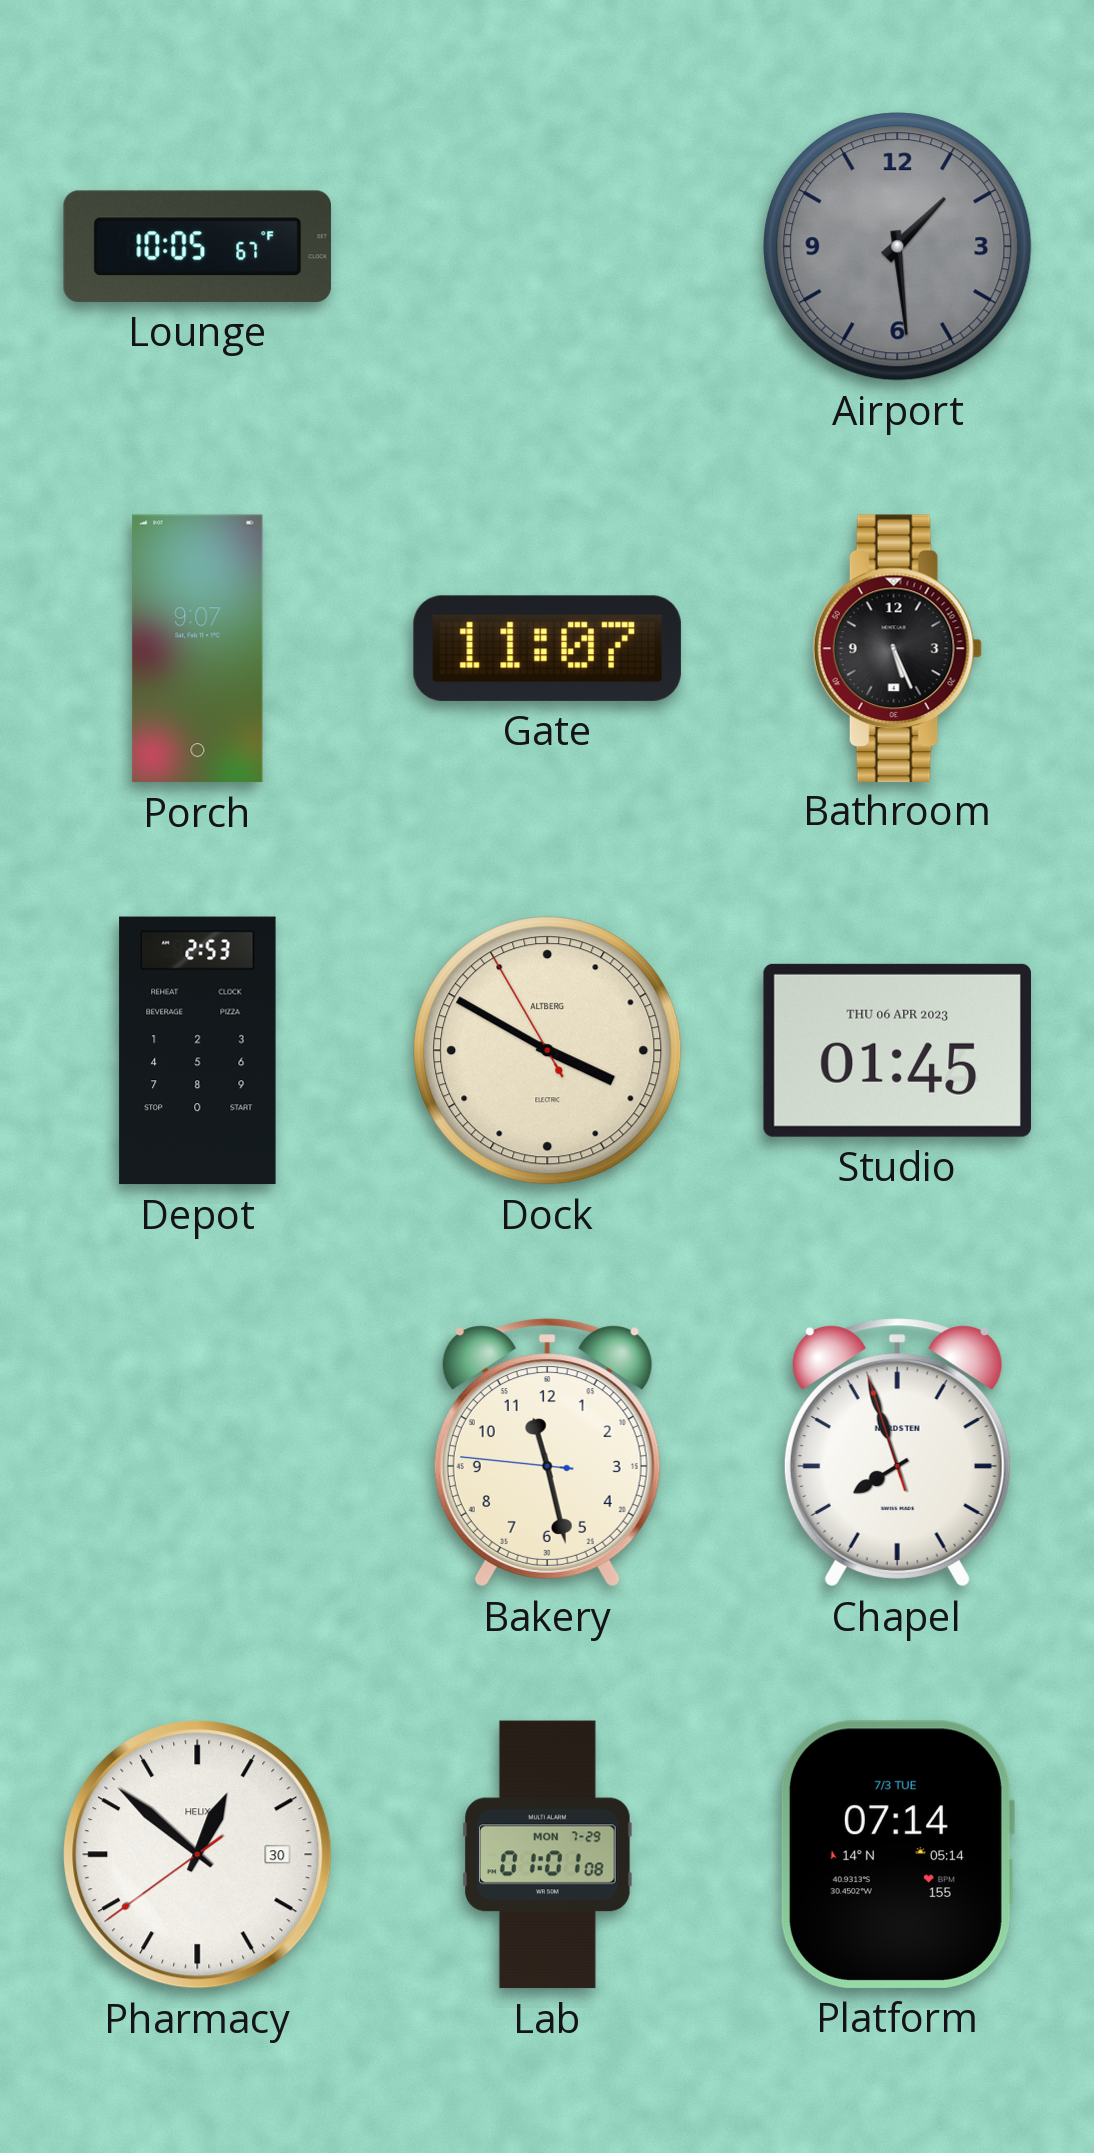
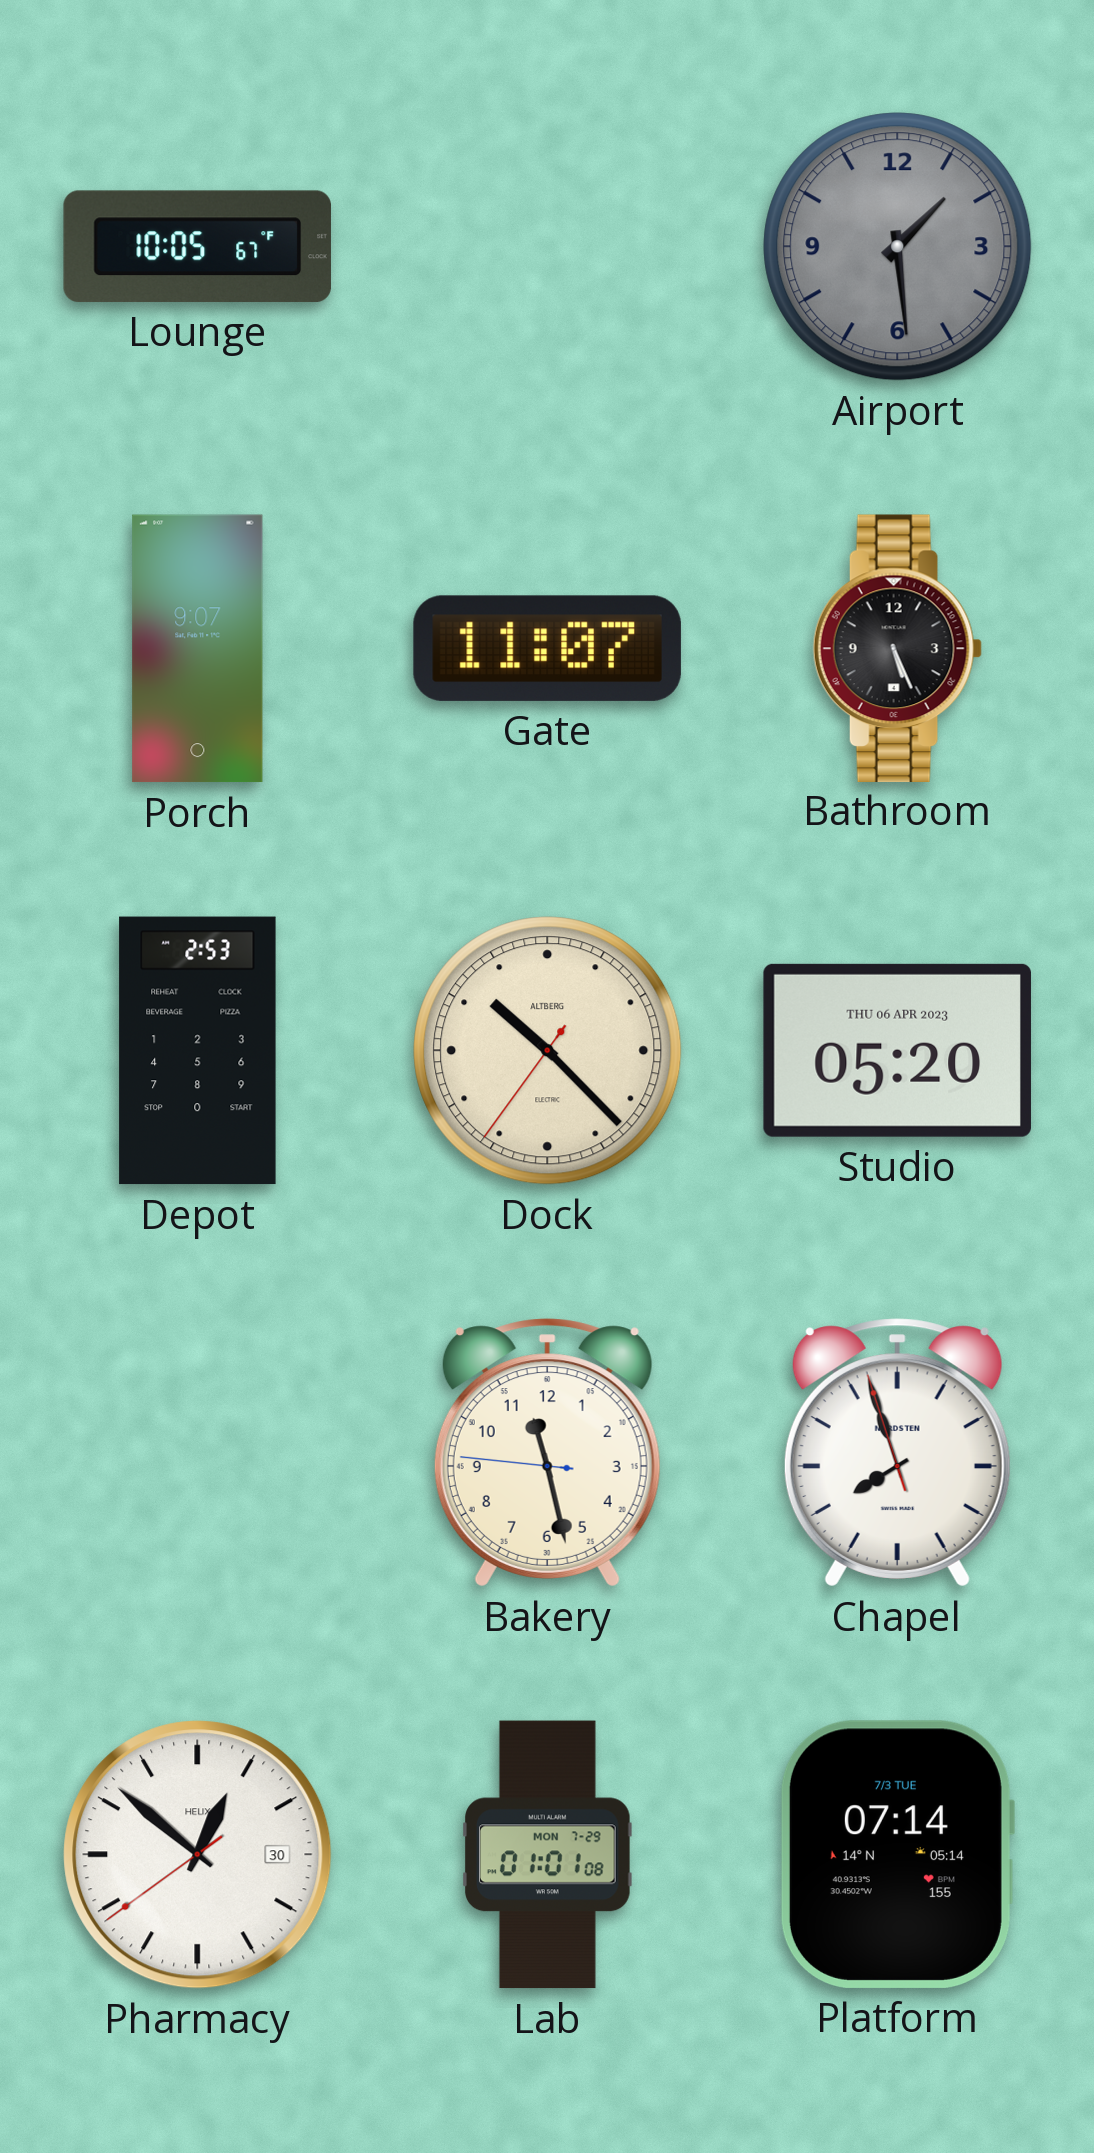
Dock: 3:49 -> 10:22 (548, 1051)
Studio: 01:45 -> 05:20 (897, 1050)
